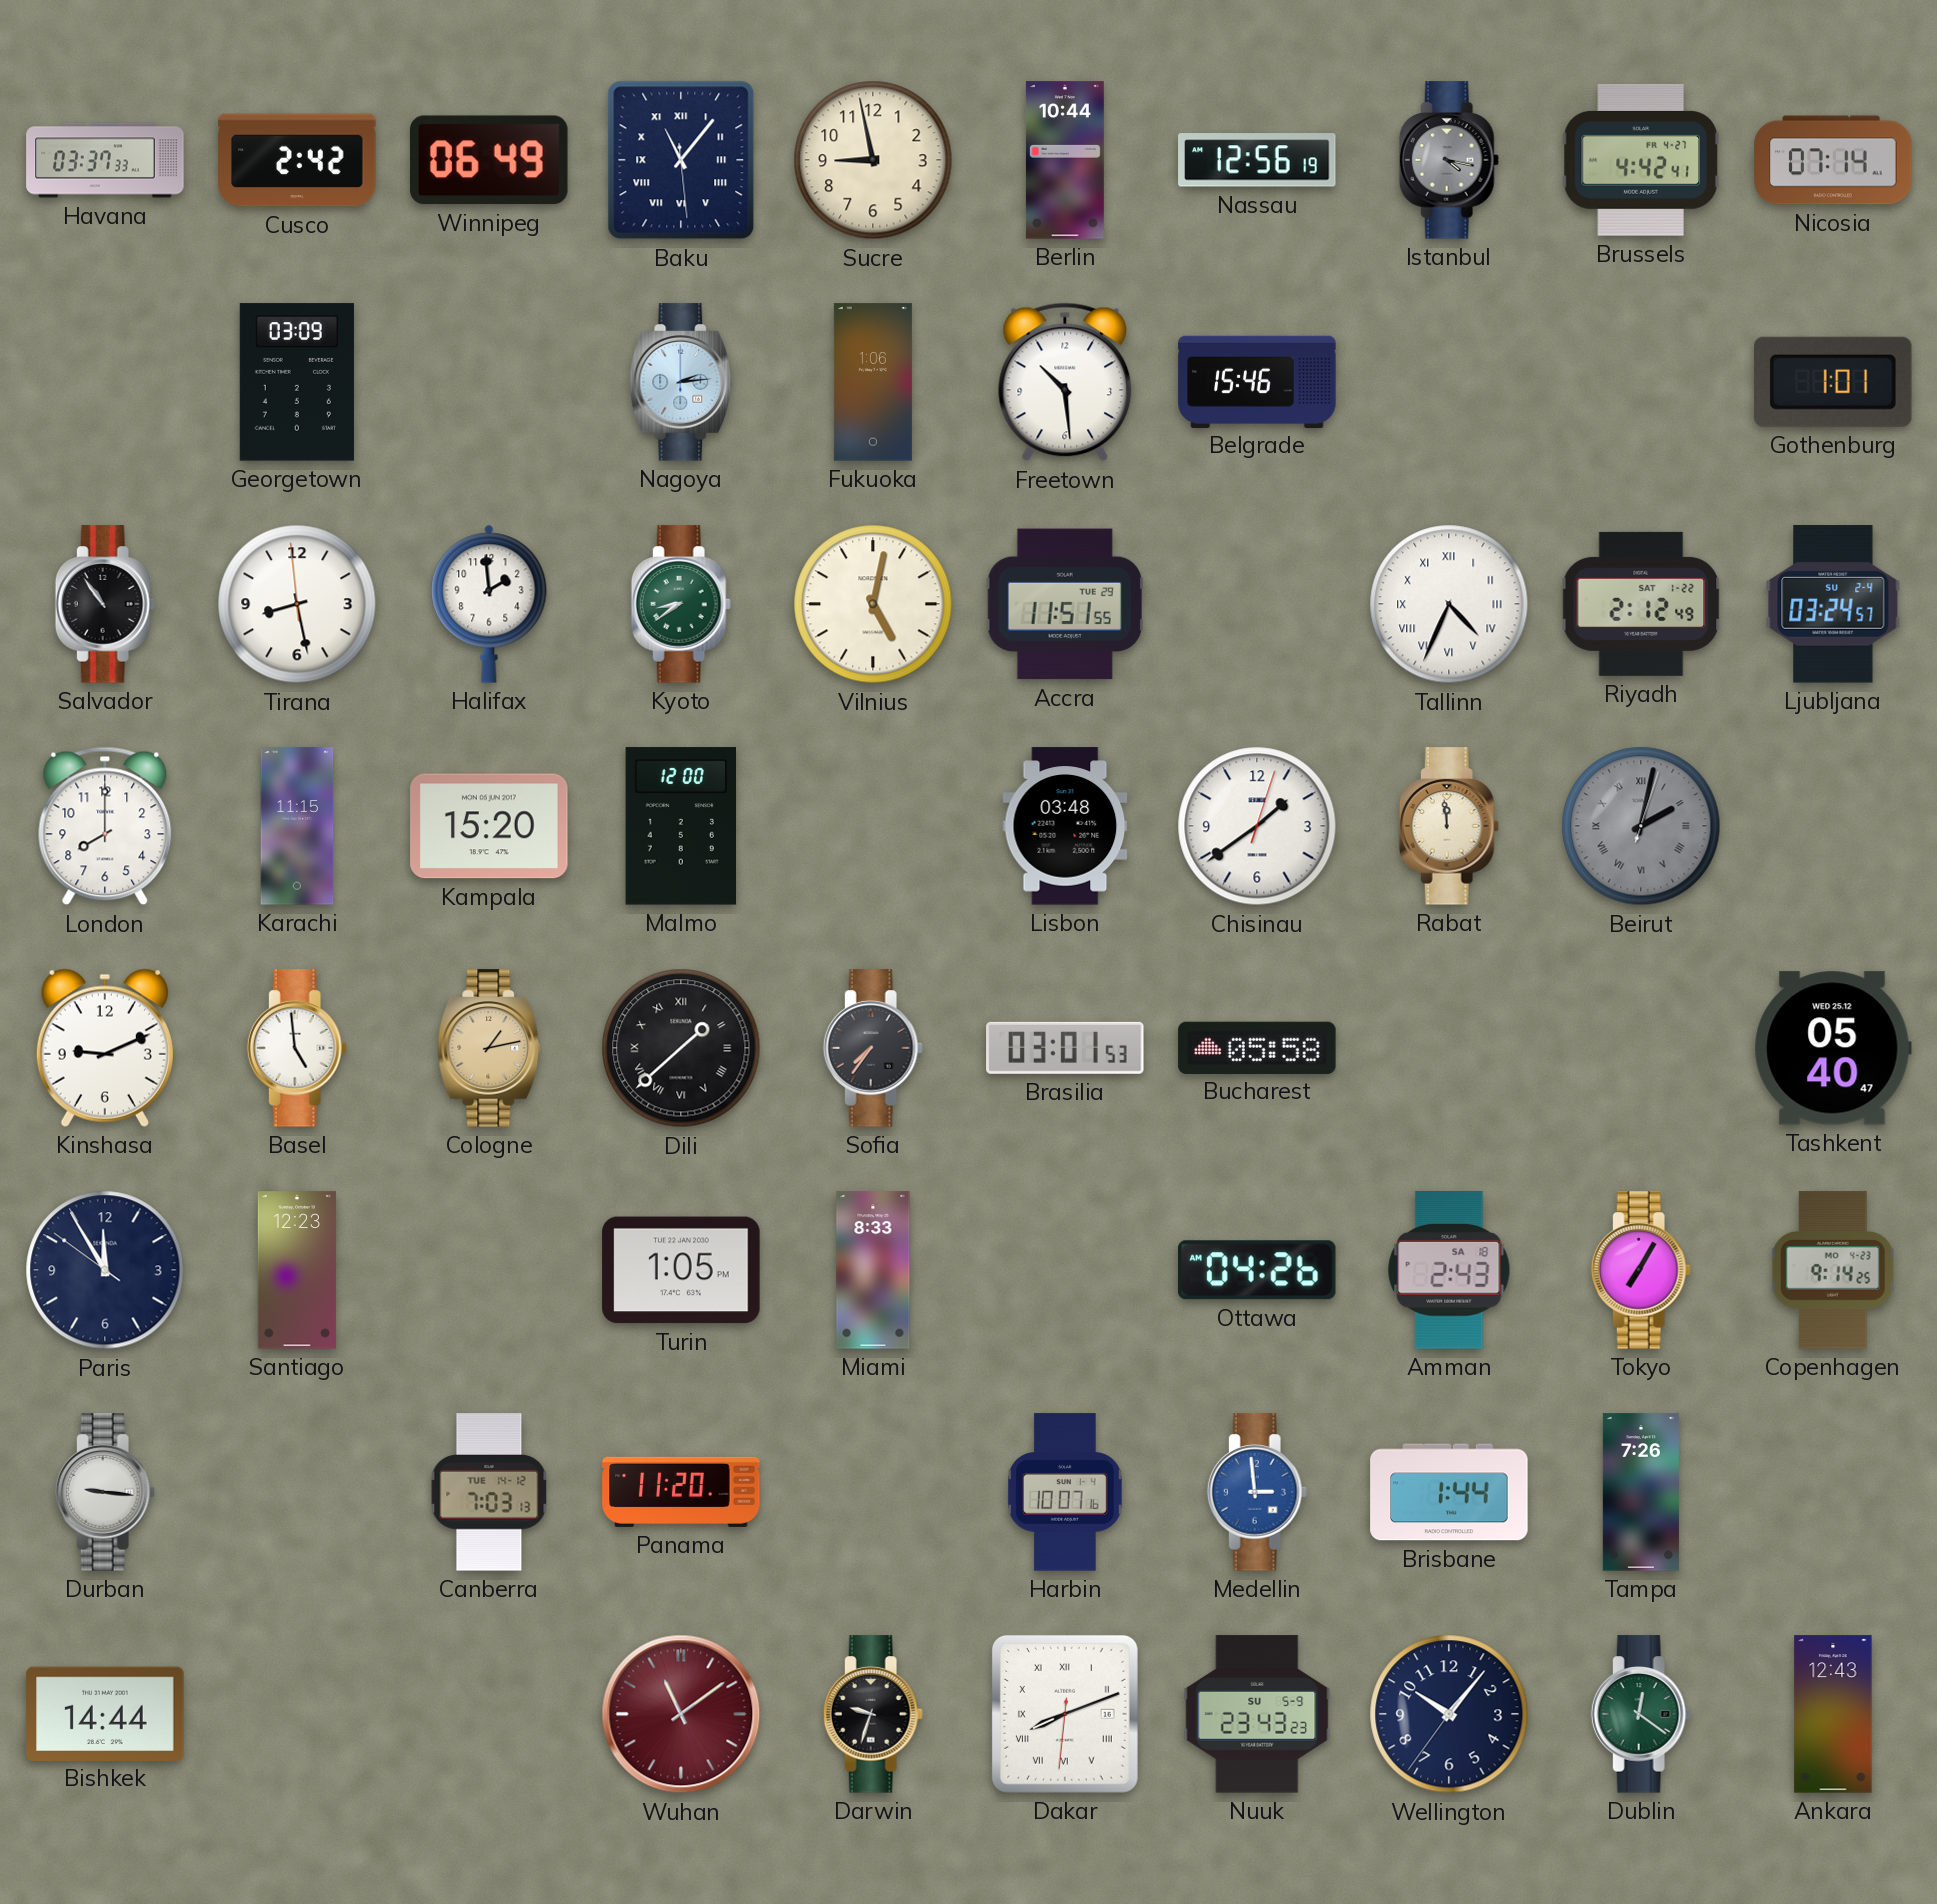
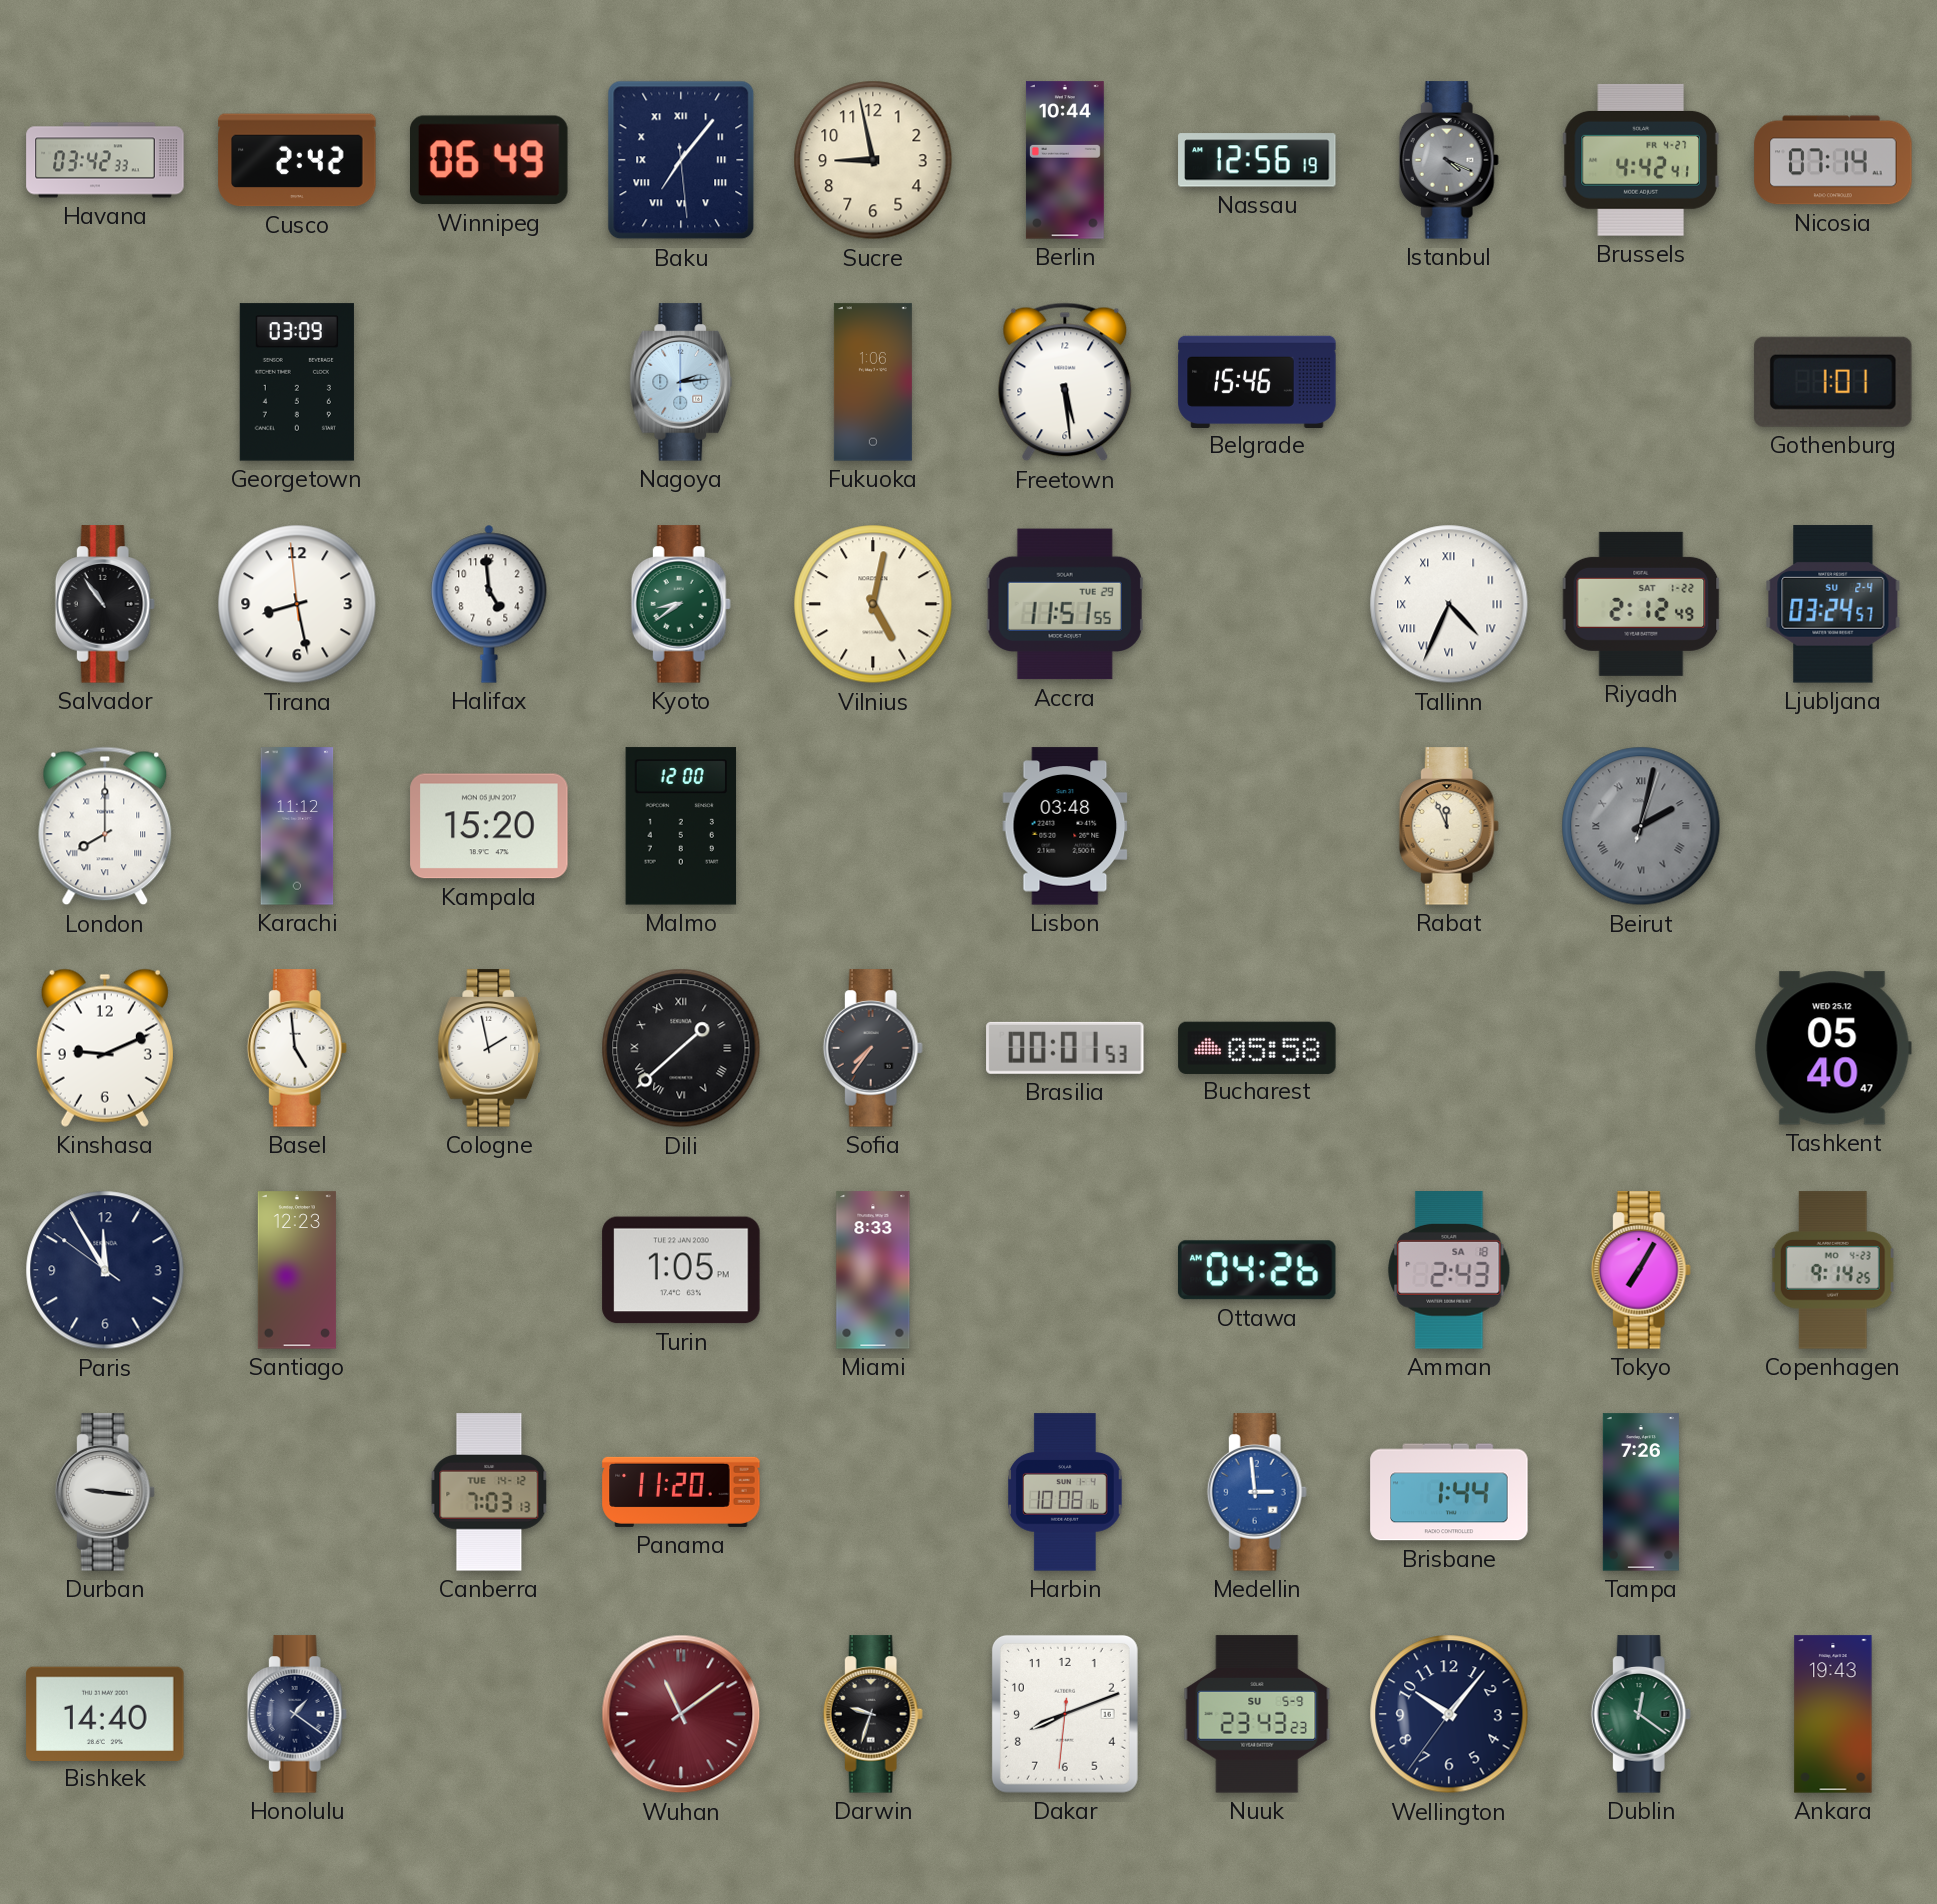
Havana: 03:37 -> 03:42 (105, 160)
Baku: 11:06 -> 7:06 (681, 160)
Istanbul: 4:17 -> 4:19 (1449, 160)
Freetown: 10:29 -> 5:29 (1065, 382)
Halifax: 1:59 -> 4:59 (489, 604)
London numerals: Arabic -> Roman (105, 826)
Karachi: 11:15 -> 11:12 (297, 826)
Chisinau: 1:39 -> none (1257, 826)
Rabat: 11:59 -> 11:56 (1449, 826)
Cologne: 1:13 -> 1:58 (489, 1048)
Cologne dial: champagne -> white (489, 1048)
Brasilia: 03:01 -> 00:01 (1065, 1048)
Harbin: 10:07 -> 10:08 (1066, 1492)
Bishkek: 14:44 -> 14:40 (105, 1713)
Honolulu: none -> 1:21 (297, 1714)
Dakar numerals: Roman -> Arabic (1065, 1714)
Ankara: 12:43 -> 19:43 (1833, 1714)
